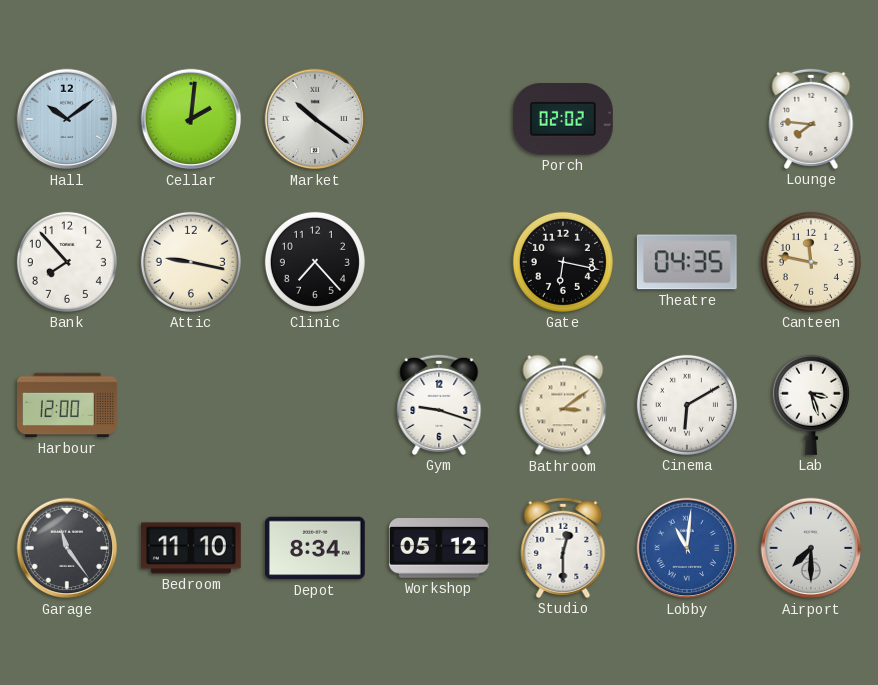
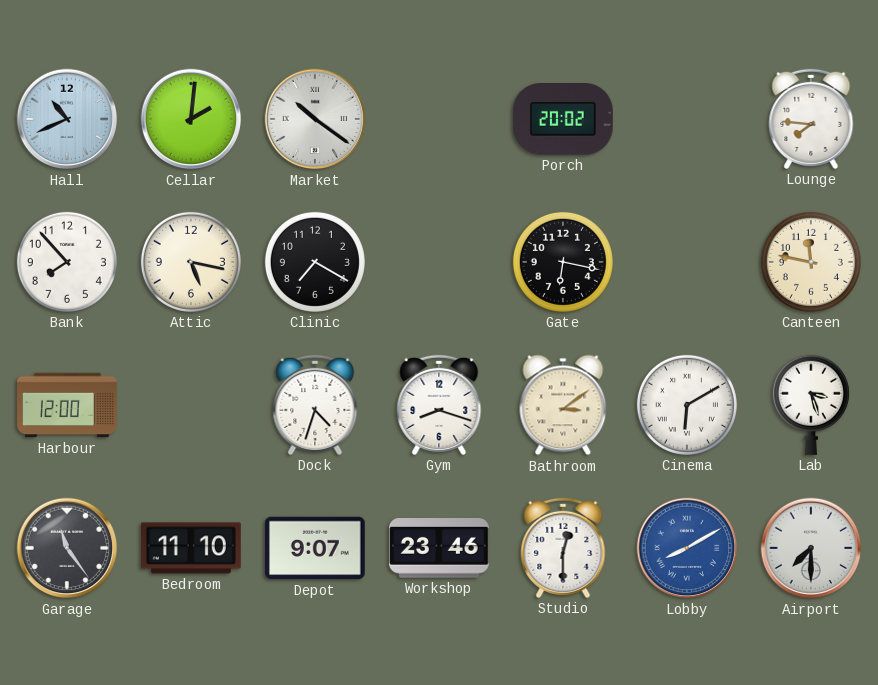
Hall: 10:09 -> 10:41 (67, 119)
Porch: 02:02 -> 20:02 (563, 119)
Attic: 9:17 -> 5:17 (191, 262)
Clinic: 7:23 -> 7:20 (315, 262)
Theatre: 04:35 -> none (687, 262)
Dock: none -> 4:33 (315, 405)
Gym: 9:18 -> 8:18 (439, 405)
Depot: 8:34 -> 9:07 (315, 548)
Workshop: 05:12 -> 23:46 (439, 549)
Lobby: 11:01 -> 8:10 (687, 548)
